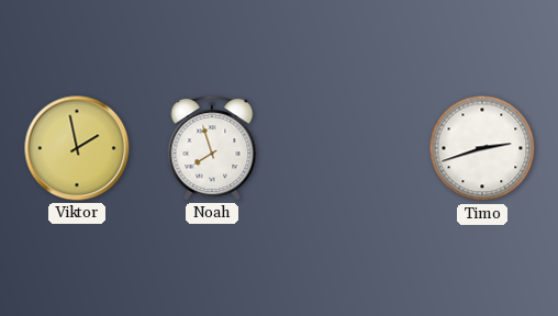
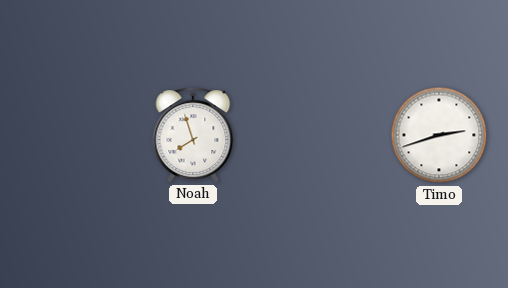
Viktor: 1:58 -> none (77, 148)
